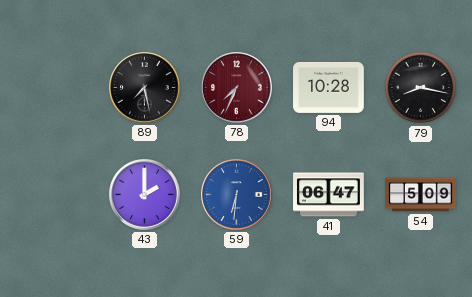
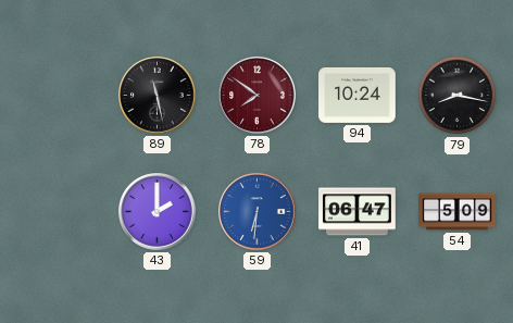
89: 7:28 -> 11:28 (158, 96)
78: 7:34 -> 7:51 (258, 96)
94: 10:28 -> 10:24 (358, 95)
